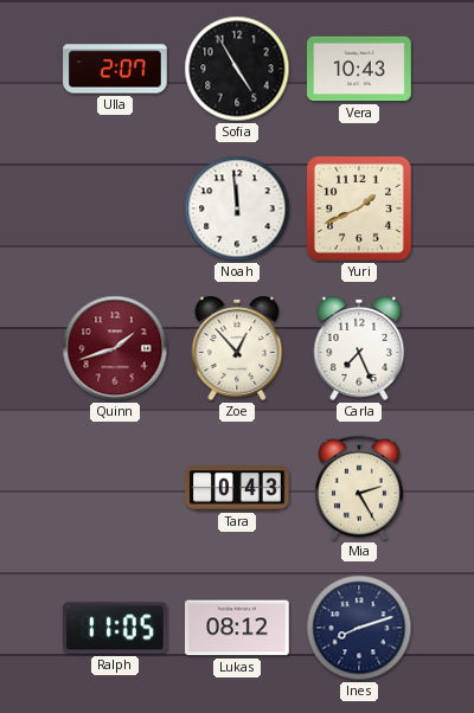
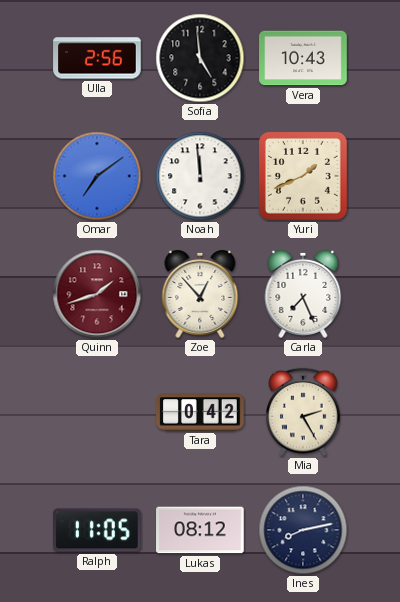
Ulla: 2:07 -> 2:56 (97, 58)
Sofia: 4:55 -> 4:59 (200, 58)
Omar: none -> 7:09 (97, 176)
Tara: 0:43 -> 0:42 (200, 412)
Ines: 8:12 -> 8:13 (303, 530)
